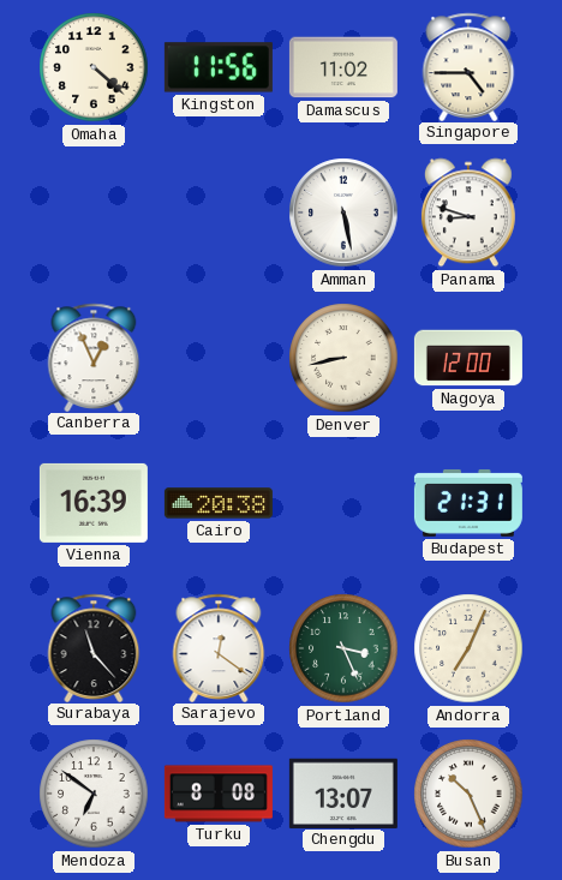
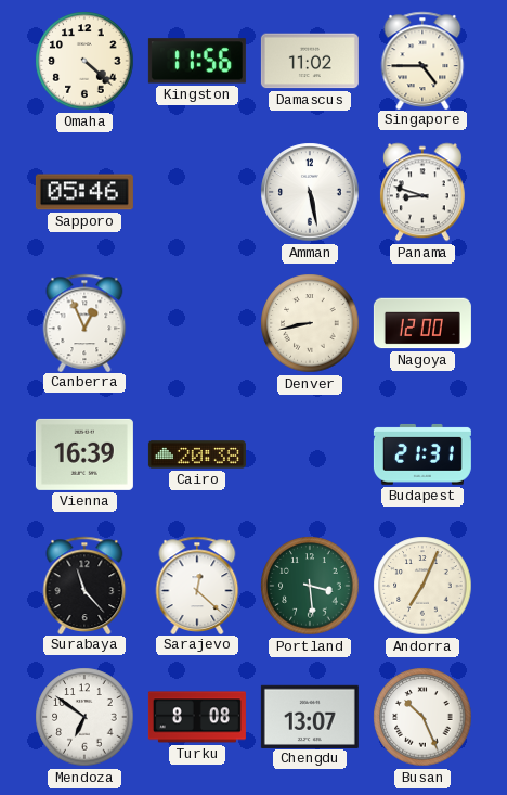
Sapporo: none -> 05:46 (84, 192)
Sarajevo: 12:21 -> 12:22 (197, 585)
Portland: 3:26 -> 3:29 (310, 586)
